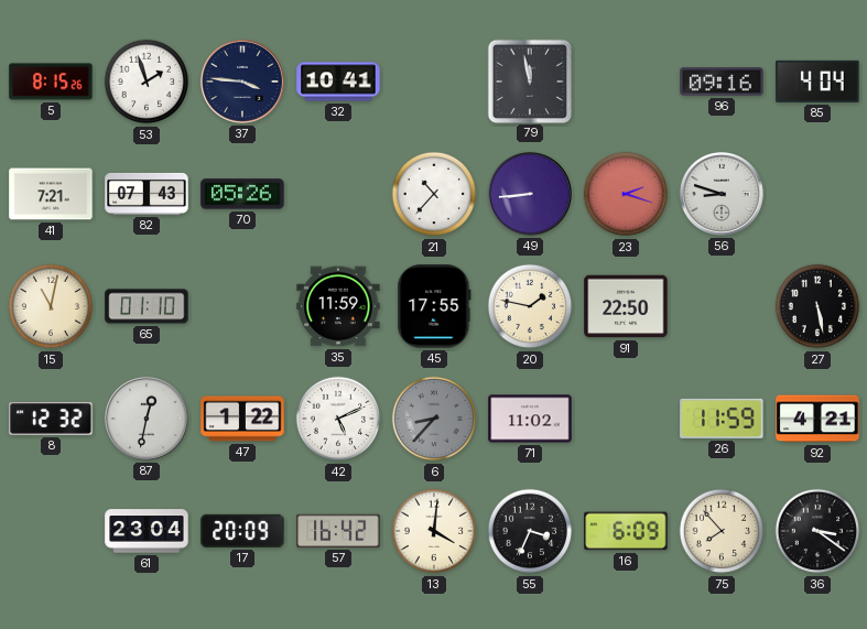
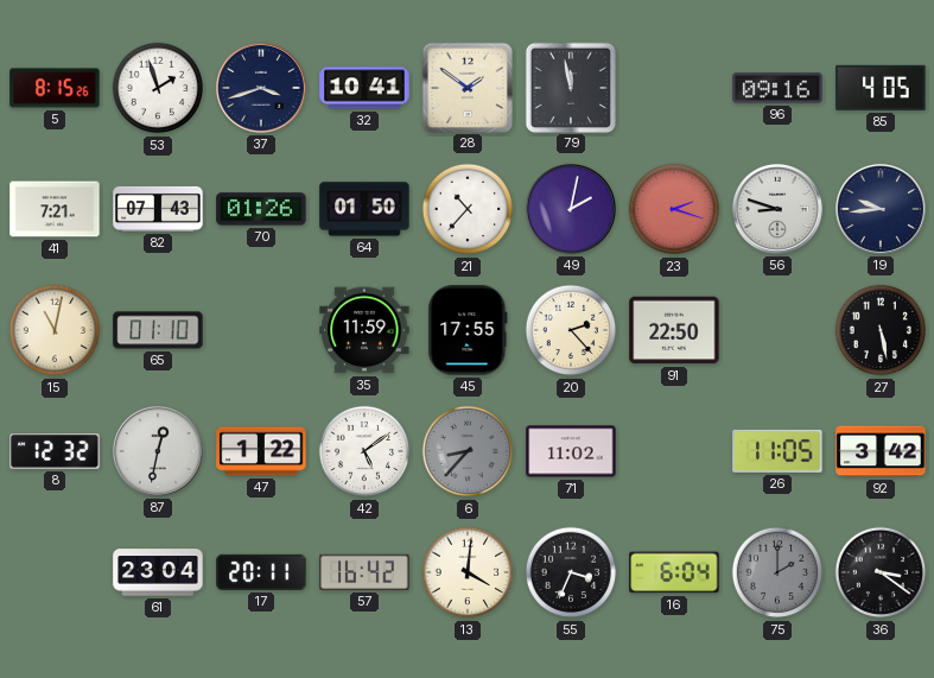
37: 3:46 -> 3:42 (261, 88)
28: none -> 1:51 (466, 87)
85: 4:04 -> 4:05 (881, 88)
70: 05:26 -> 01:26 (261, 209)
64: none -> 01:50 (364, 209)
49: 8:44 -> 2:02 (571, 209)
19: none -> 9:44 (881, 209)
20: 1:47 -> 2:23 (571, 330)
42: 5:11 -> 5:09 (364, 451)
26: 11:59 -> 11:05 (777, 451)
92: 4:21 -> 3:42 (881, 451)
17: 20:09 -> 20:11 (261, 572)
16: 6:09 -> 6:04 (674, 572)
75: 7:53 -> 2:00 (777, 572)
75 dial: cream -> grey (777, 572)
